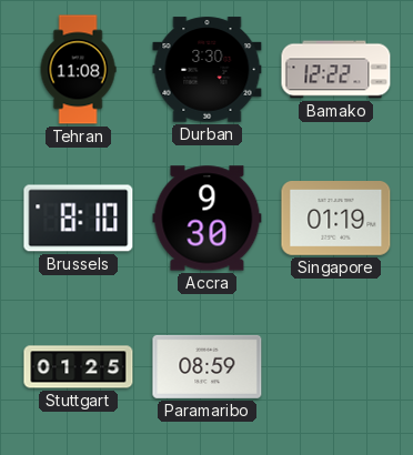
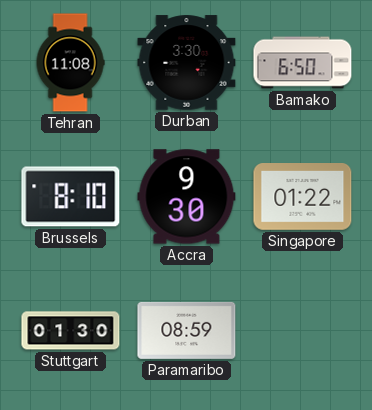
Bamako: 12:22 -> 6:50 (303, 63)
Singapore: 01:19 -> 01:22 (303, 197)
Stuttgart: 01:25 -> 01:30 (71, 331)
